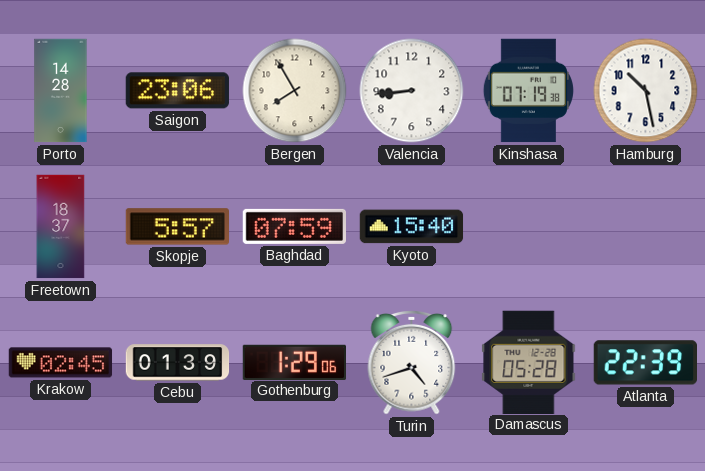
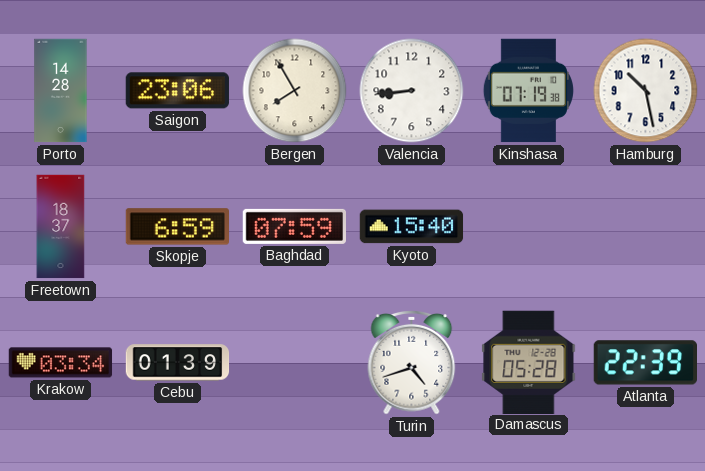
Skopje: 5:57 -> 6:59 (178, 227)
Krakow: 02:45 -> 03:34 (61, 363)
Gothenburg: 1:29 -> none (294, 362)
